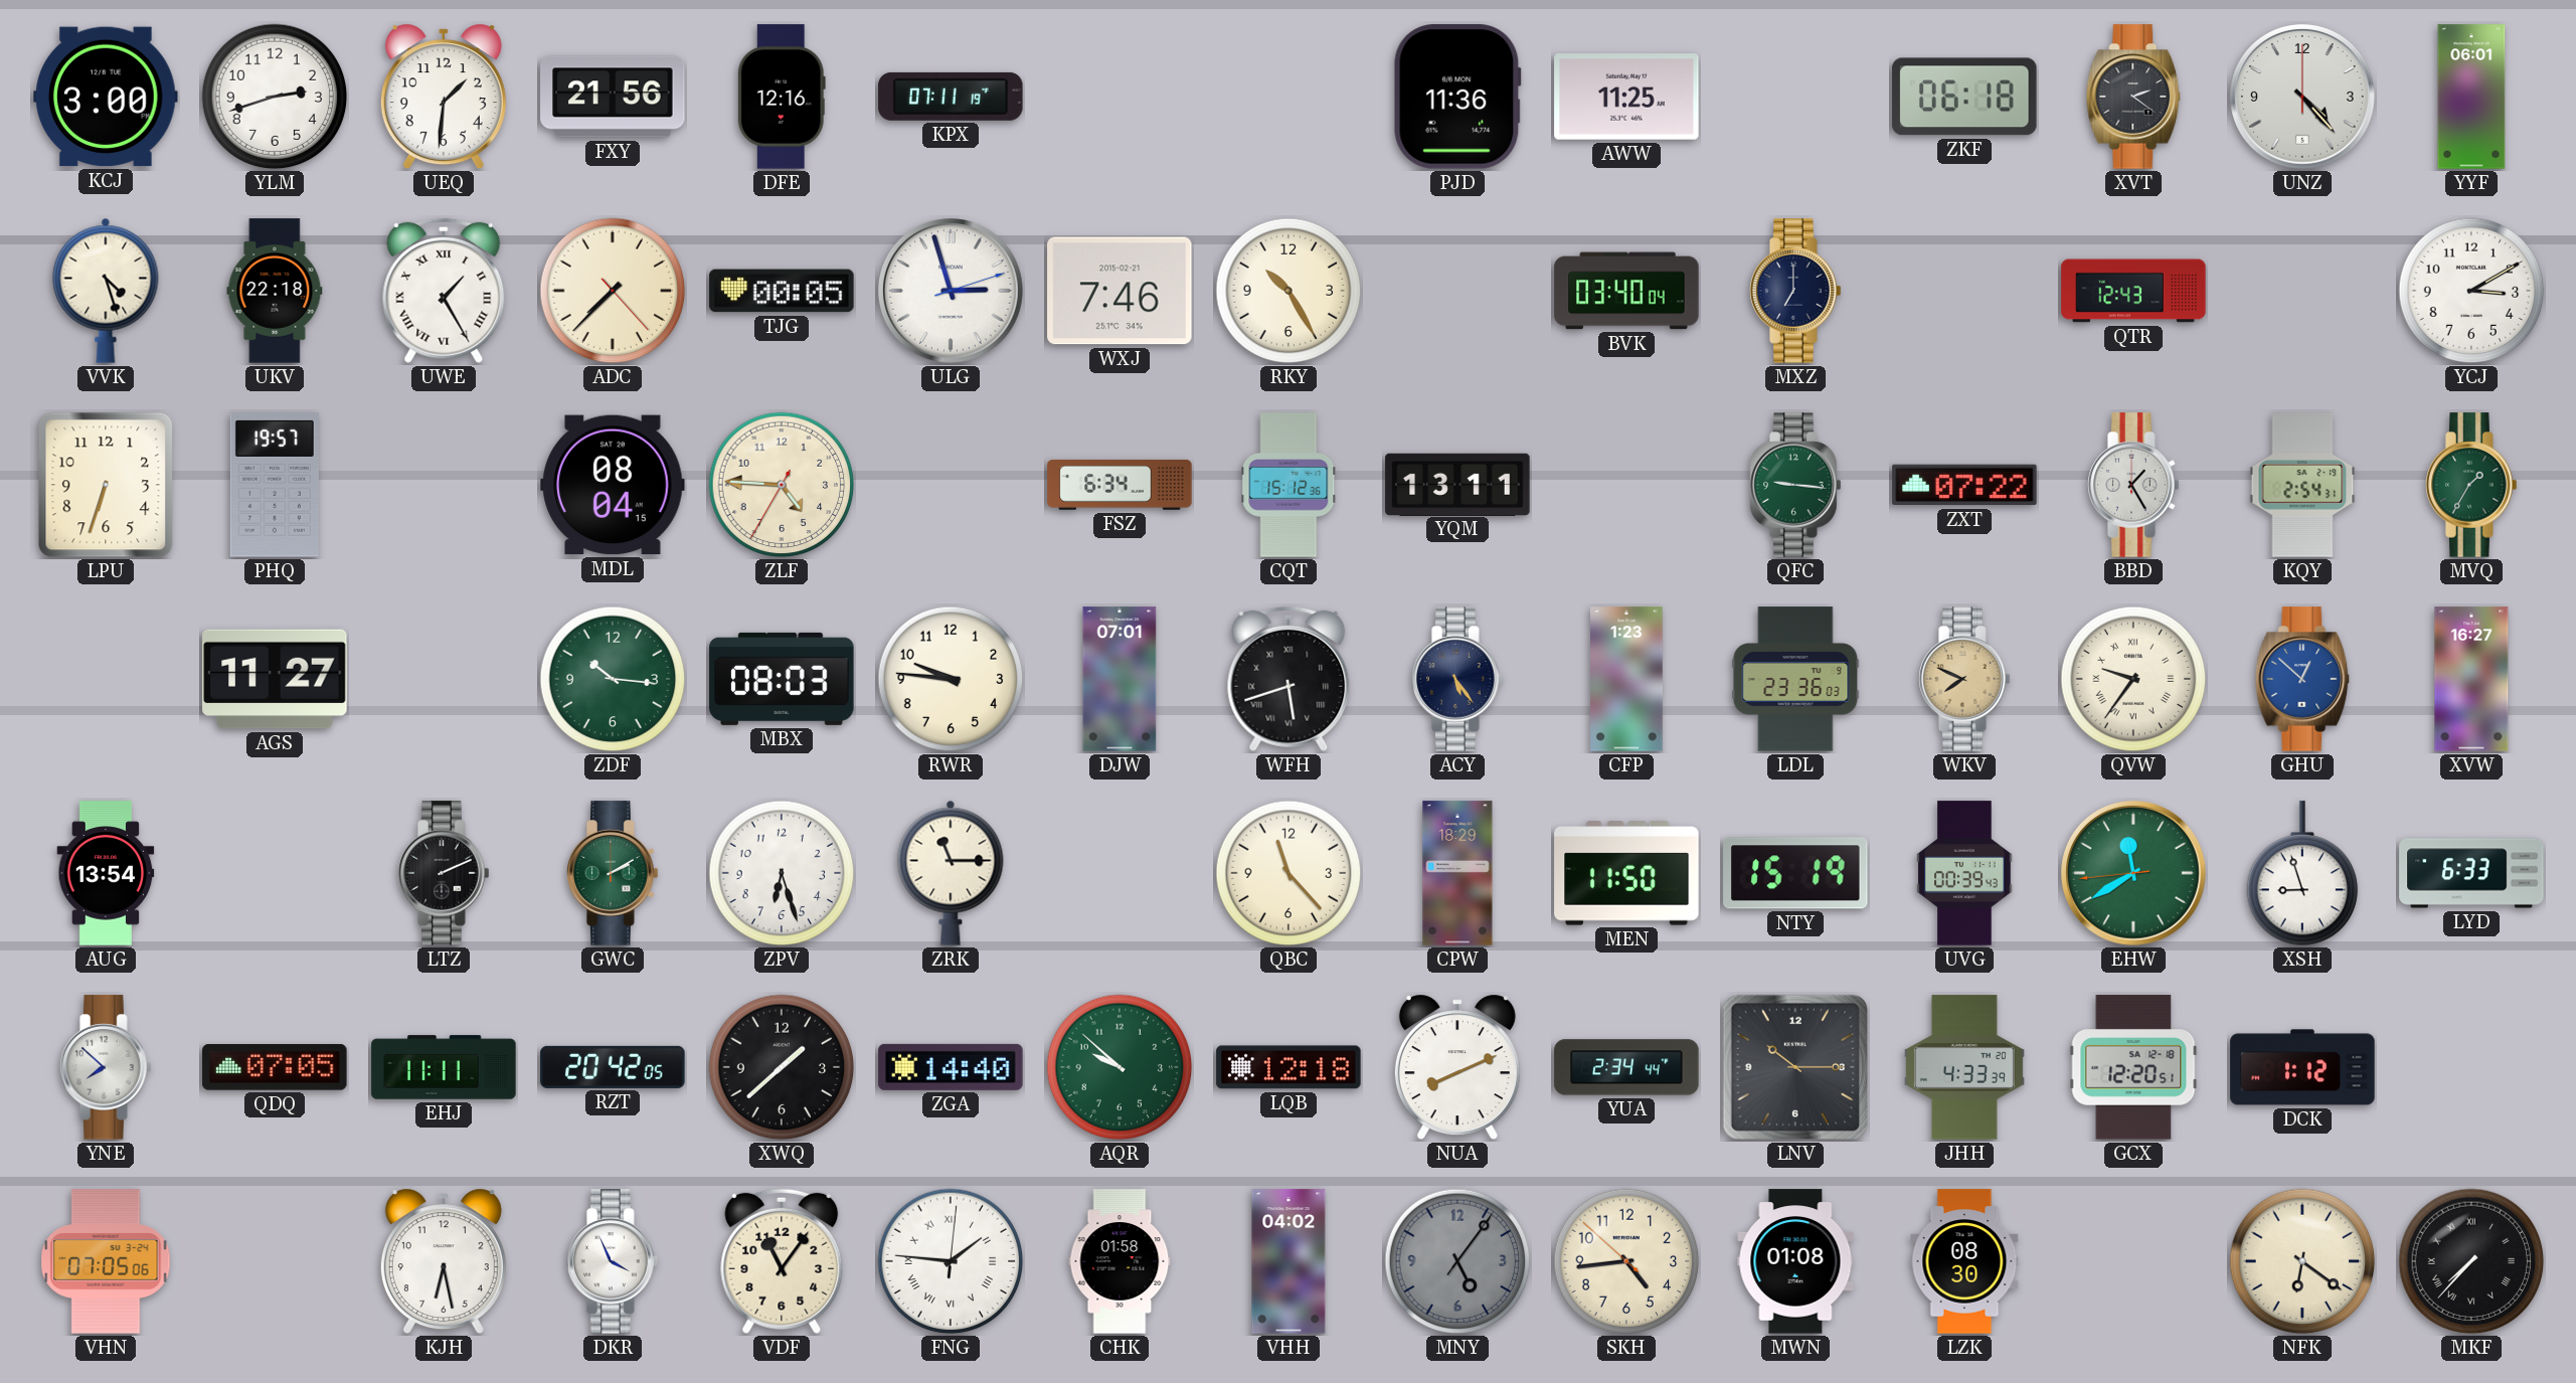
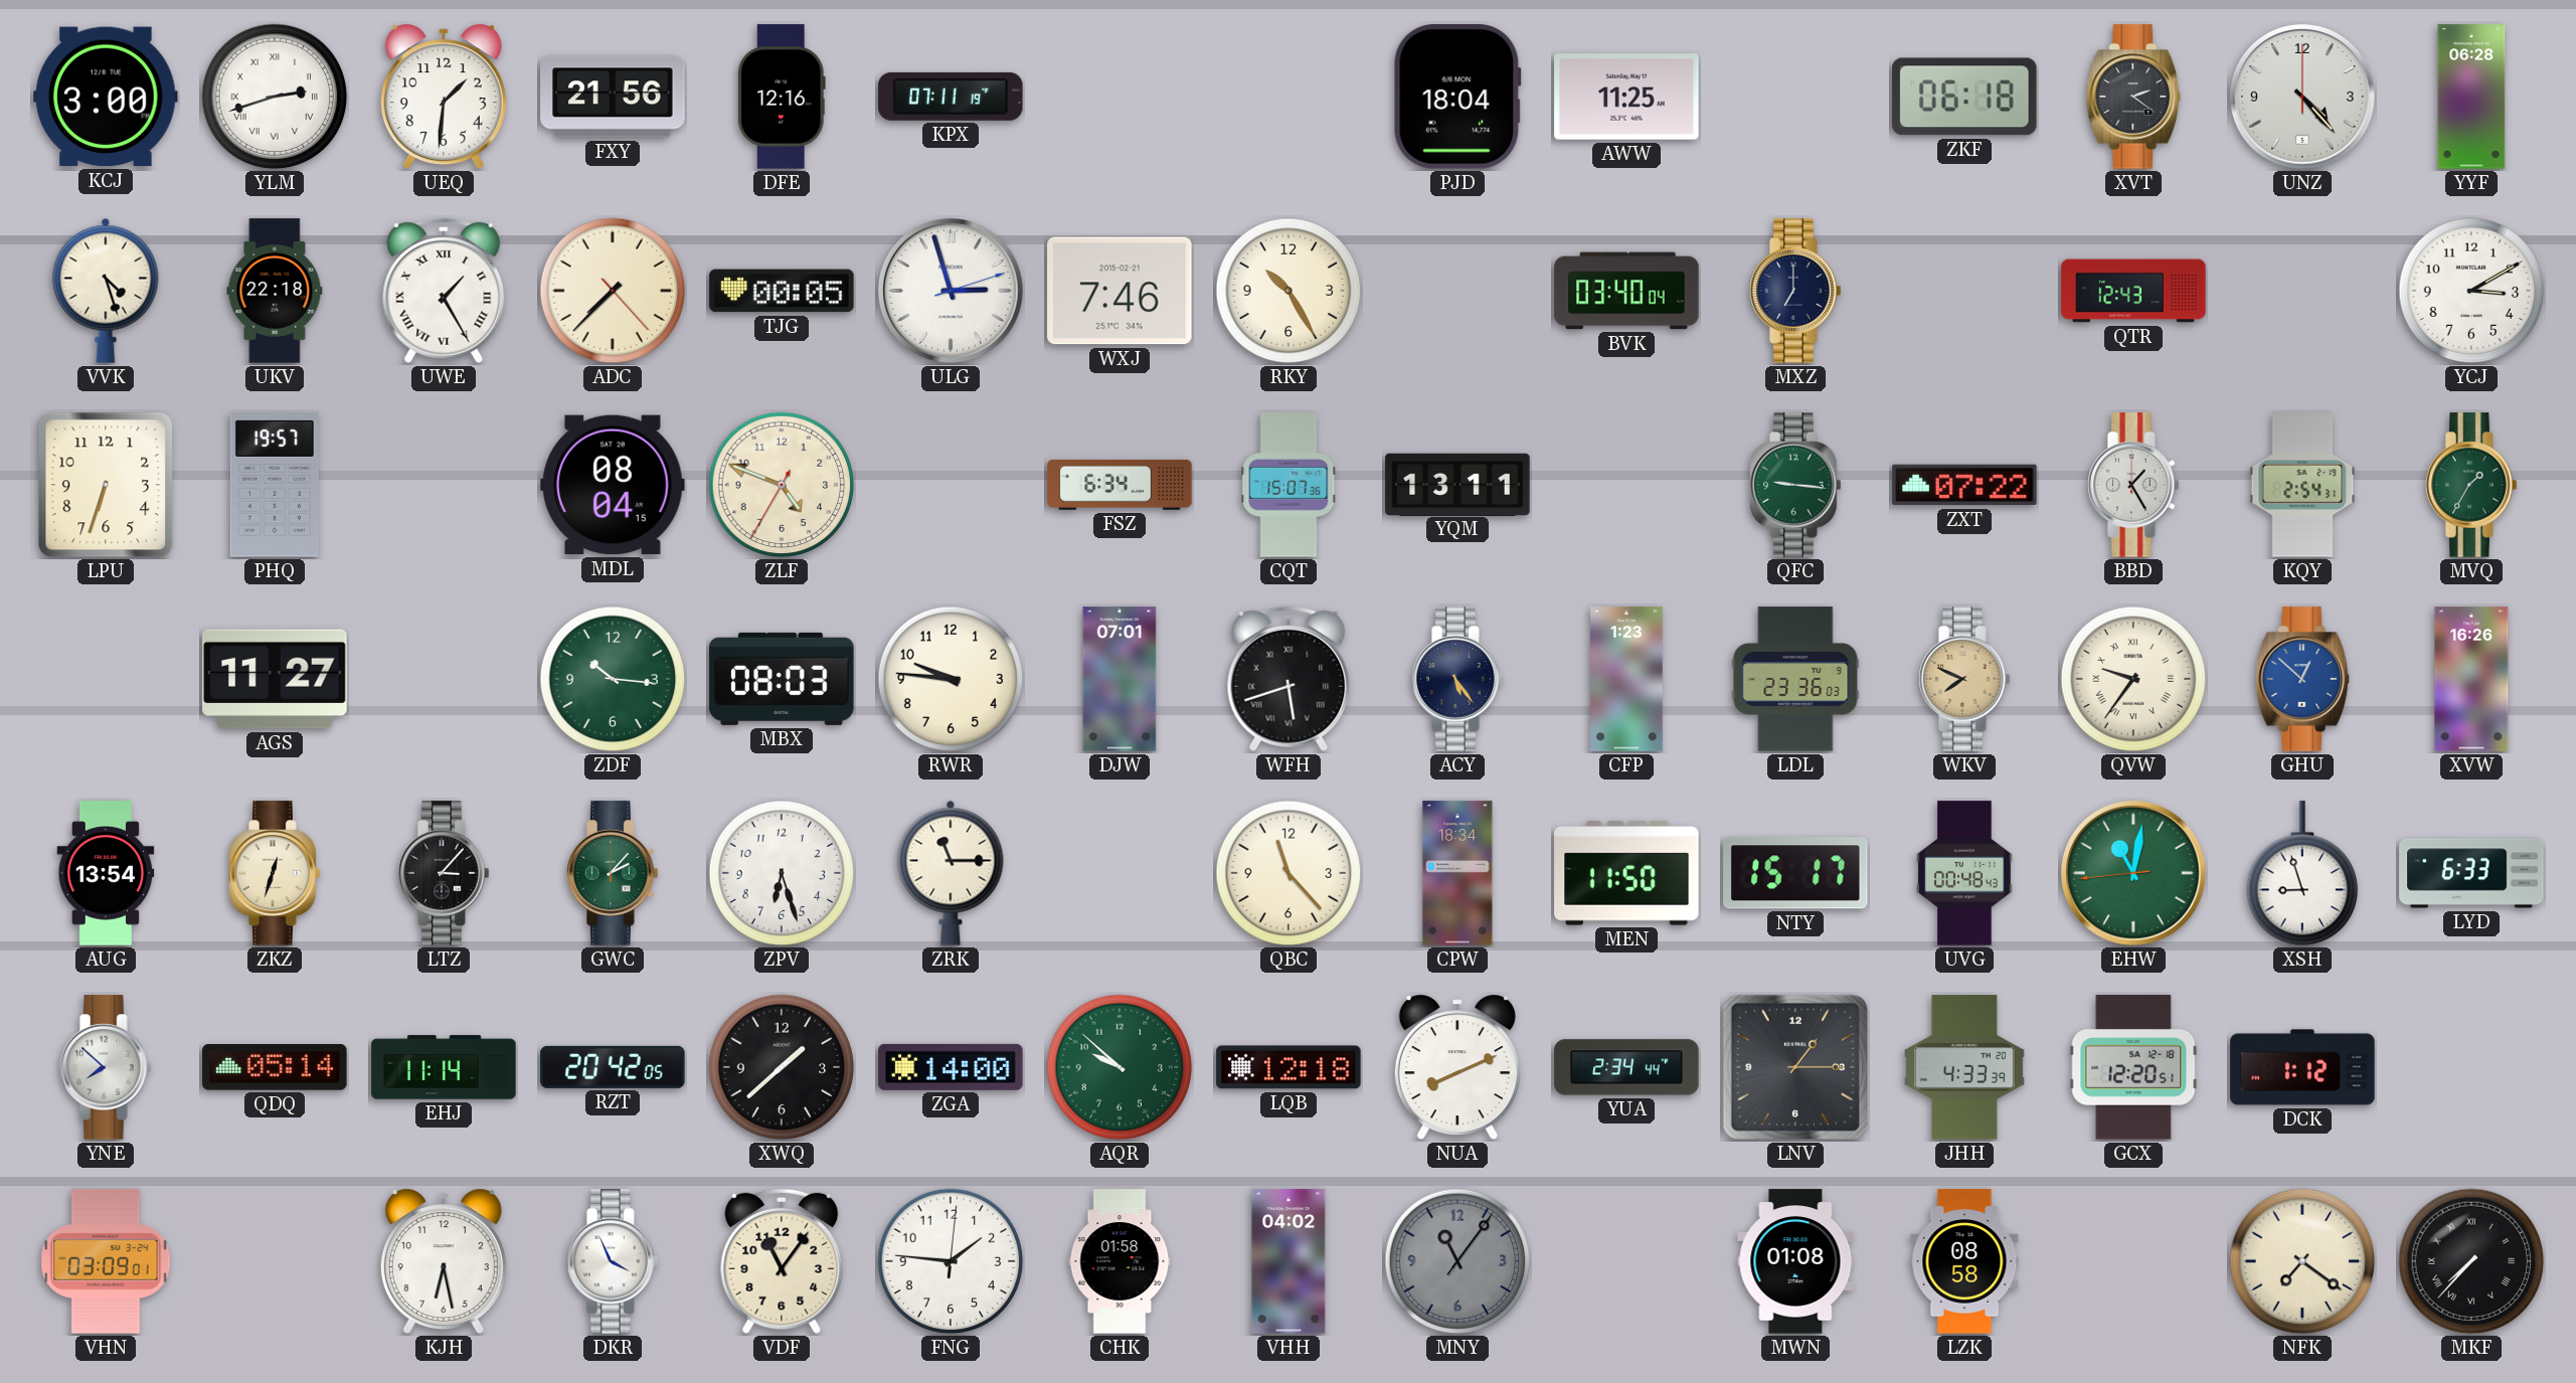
YLM numerals: Arabic -> Roman (275, 97)
PJD: 11:36 -> 18:04 (1457, 97)
YYF: 06:01 -> 06:28 (2471, 97)
ZLF: 4:45 -> 4:48 (782, 485)
CQT: 15:12 -> 15:07 (1289, 485)
XVW: 16:27 -> 16:26 (2471, 679)
ZKZ: none -> 12:33 (275, 873)
LTZ: 2:11 -> 3:07 (444, 873)
GWC: 2:10 -> 2:07 (613, 873)
CPW: 18:29 -> 18:34 (1457, 873)
NTY: 15:19 -> 15:17 (1795, 873)
UVG: 00:39 -> 00:48 (1964, 873)
EHW: 11:39 -> 11:01 (2134, 874)
QDQ: 07:05 -> 05:14 (275, 1068)
EHJ: 11:11 -> 11:14 (444, 1067)
ZGA: 14:40 -> 14:00 (951, 1067)
LNV: 10:15 -> 1:15 (1795, 1067)
VHN: 07:05 -> 03:09 (106, 1261)
FNG numerals: Roman -> Arabic (951, 1261)
MNY: 5:06 -> 11:06 (1457, 1261)
SKH: 4:43 -> none (1626, 1261)
LZK: 08:30 -> 08:58 (1964, 1261)
NFK: 6:21 -> 7:21 (2302, 1261)
